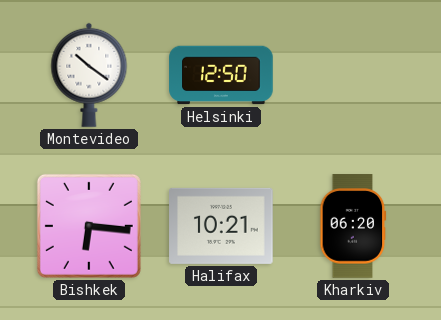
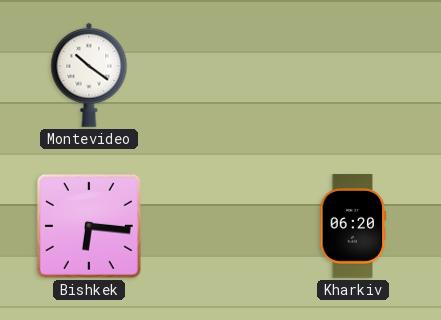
Helsinki: 12:50 -> none (221, 75)
Halifax: 10:21 -> none (221, 226)
